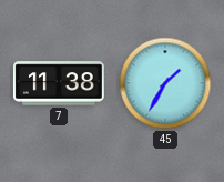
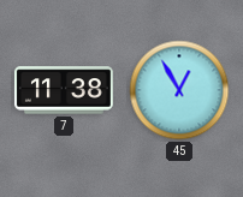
45: 1:35 -> 12:55 (179, 90)
